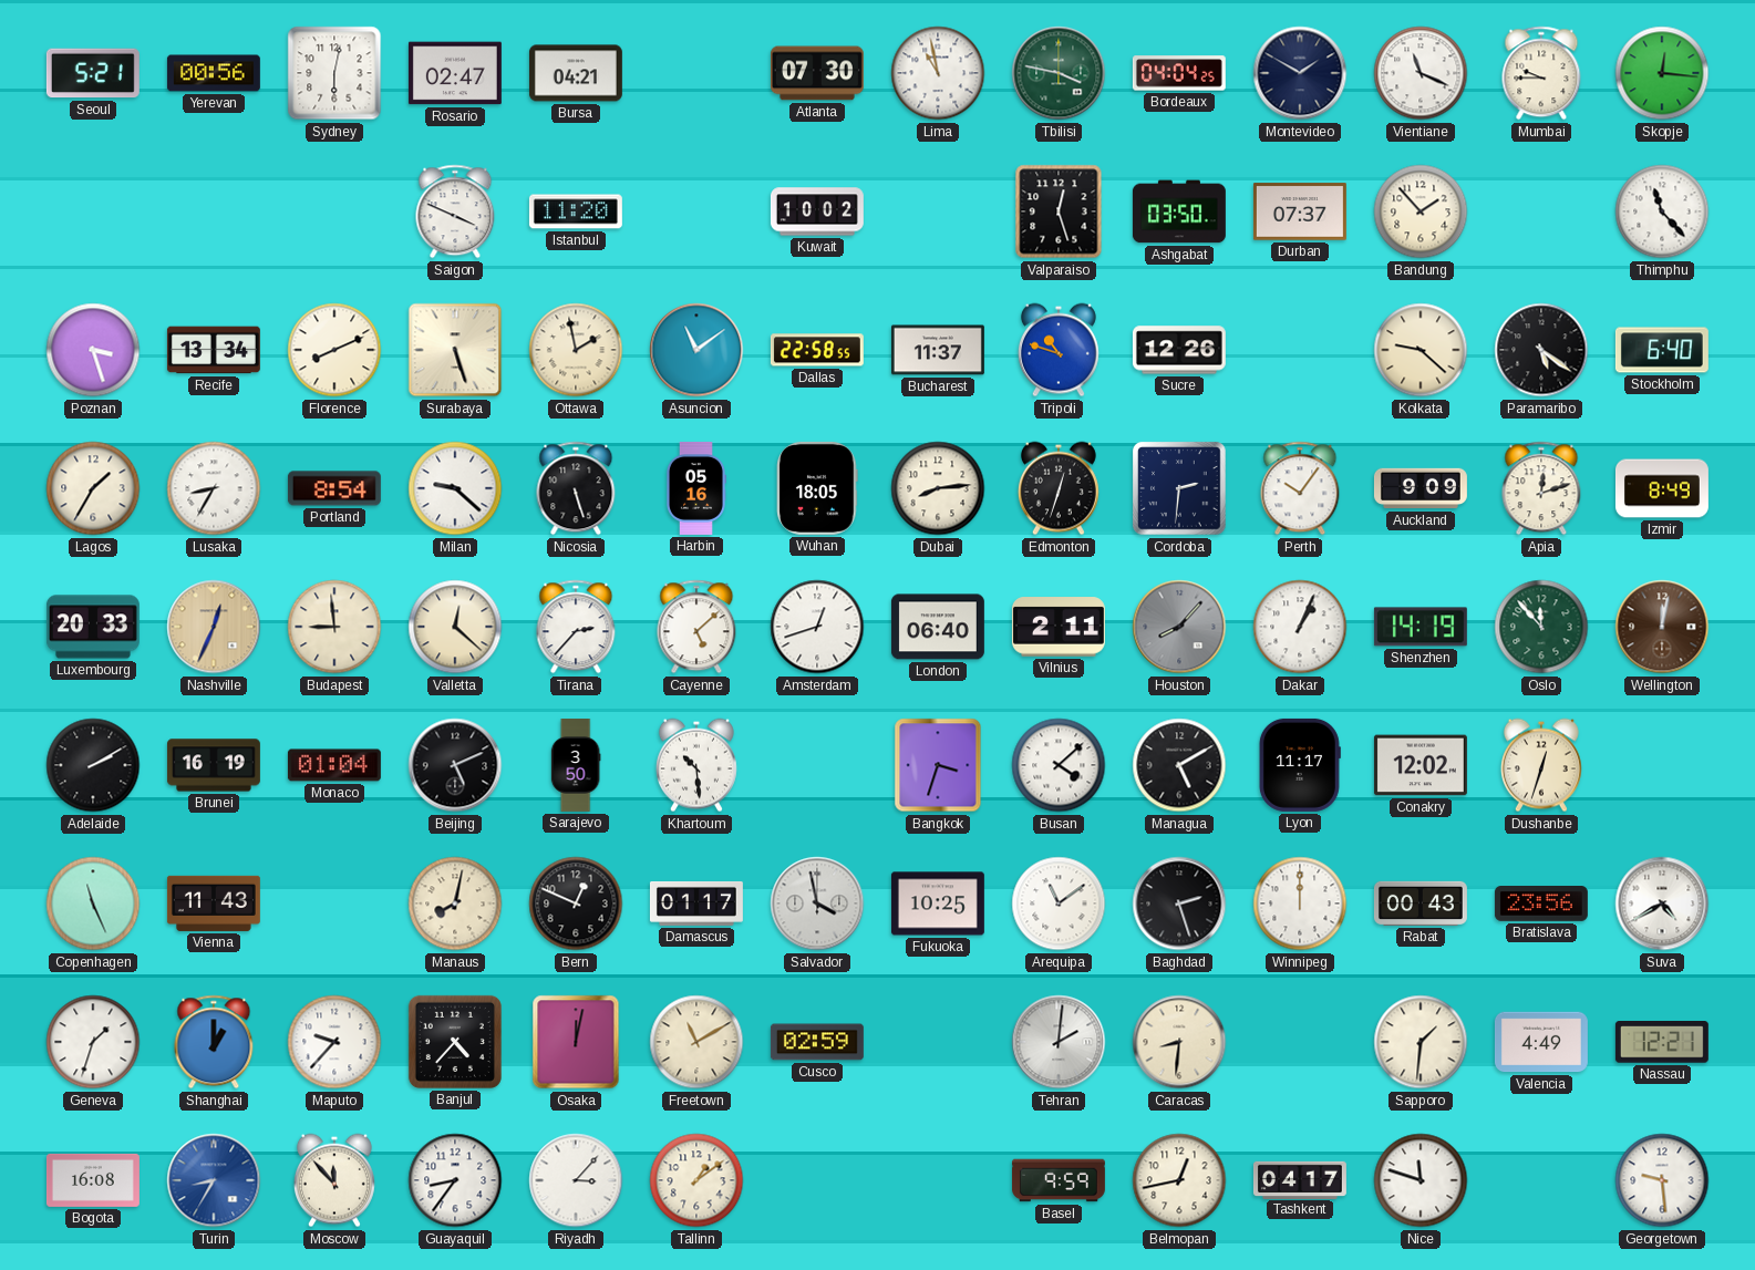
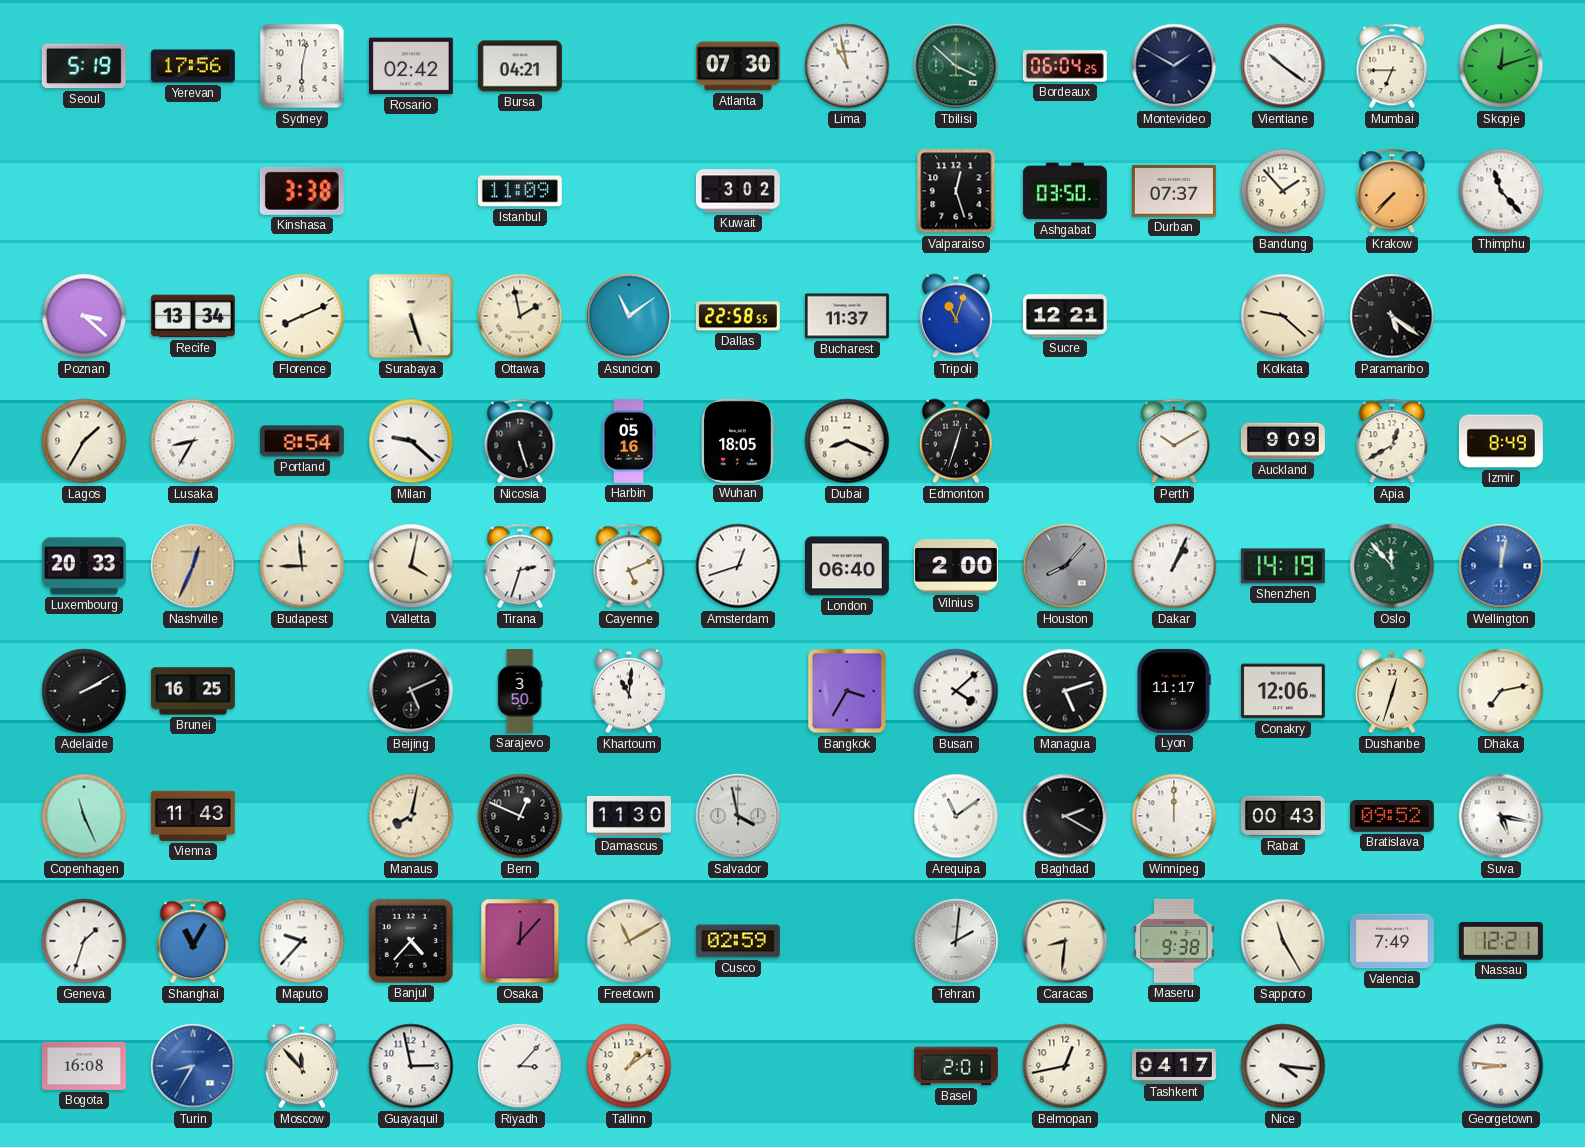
Seoul: 5:21 -> 5:19 (84, 66)
Yerevan: 00:56 -> 17:56 (193, 66)
Rosario: 02:47 -> 02:42 (411, 66)
Tbilisi: 3:47 -> 3:52 (956, 66)
Bordeaux: 04:04 -> 06:04 (1065, 66)
Vientiane: 11:19 -> 10:21 (1283, 66)
Mumbai: 9:45 -> 6:45 (1392, 66)
Skopje: 12:16 -> 12:12 (1501, 66)
Kinshasa: none -> 3:38 (302, 191)
Saigon: 3:49 -> none (455, 211)
Istanbul: 11:20 -> 11:09 (520, 191)
Kuwait: 10:02 -> 3:02 (738, 191)
Krakow: none -> 7:37 (1392, 191)
Poznan: 3:27 -> 3:22 (84, 316)
Tripoli: 10:48 -> 11:03 (956, 316)
Sucre: 12:26 -> 12:21 (1065, 316)
Stockholm: 6:40 -> none (1662, 350)
Dubai: 8:14 -> 8:19 (847, 441)
Cordoba: 2:31 -> none (1179, 488)
Perth: 10:06 -> 10:10 (1174, 441)
Apia: 12:12 -> 12:40 (1392, 441)
Valletta: 12:22 -> 4:02 (411, 566)
Tirana: 2:37 -> 2:33 (520, 566)
Cayenne: 5:08 -> 5:11 (629, 566)
Vilnius: 2:11 -> 2:00 (956, 566)
Wellington dial: brown -> blue (1501, 566)
Brunei: 16:19 -> 16:25 (193, 691)
Monaco: 01:04 -> none (334, 765)
Khartoum: 10:29 -> 11:01 (629, 691)
Bangkok: 3:33 -> 3:35 (847, 691)
Managua: 5:10 -> 5:12 (1065, 691)
Conakry: 12:02 -> 12:06 (1283, 691)
Dhaka: none -> 7:13 (1501, 691)
Damascus: 01:17 -> 11:30 (629, 816)
Fukuoka: 10:25 -> none (938, 904)
Baghdad: 2:27 -> 2:20 (1065, 816)
Bratislava: 23:56 -> 09:52 (1392, 817)
Suva: 4:40 -> 5:17 (1501, 816)
Shanghai: 1:00 -> 11:05 (193, 941)
Osaka: 12:02 -> 12:07 (520, 941)
Maseru: none -> 9:38 (1174, 941)
Sapporo: 1:31 -> 11:25 (1283, 941)
Valencia: 4:49 -> 7:49 (1392, 941)
Guayaquil: 8:36 -> 2:58 (411, 1066)
Basel: 9:59 -> 2:01 (956, 1066)
Nice: 11:48 -> 4:16 (1283, 1066)
Georgetown: 9:29 -> 8:46 (1501, 1066)
